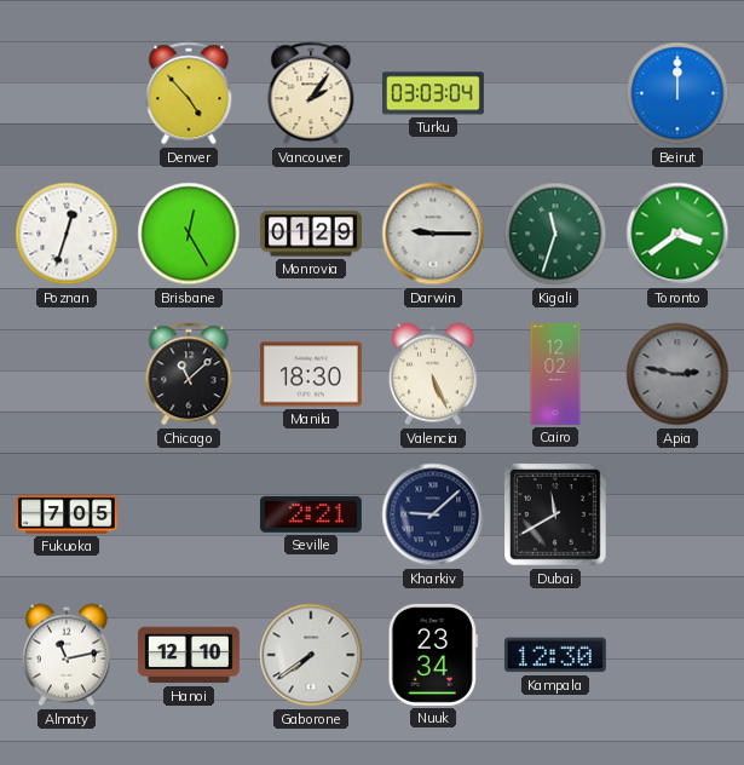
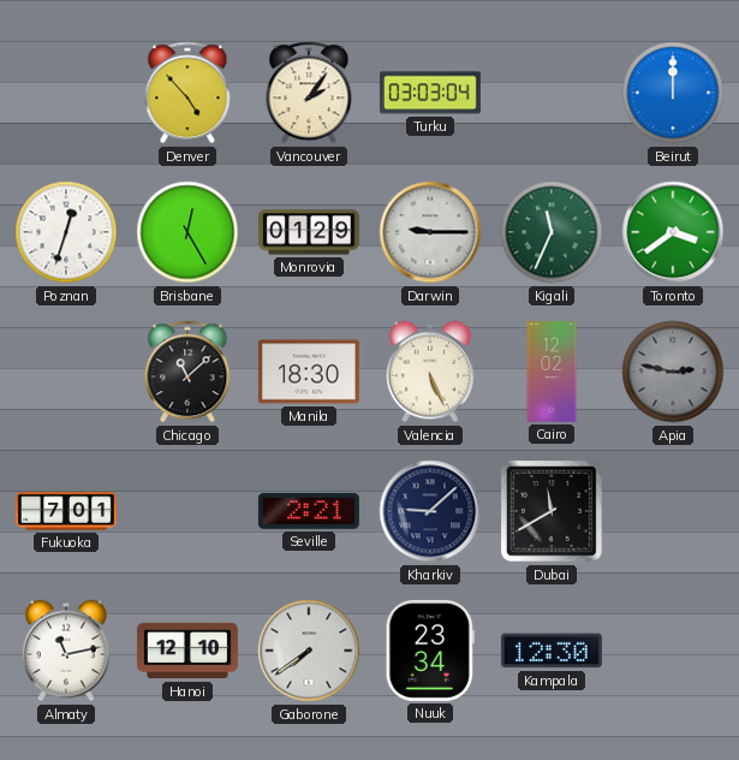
Kigali: 11:33 -> 11:34 (552, 232)
Fukuoka: 7:05 -> 7:01 (66, 511)
